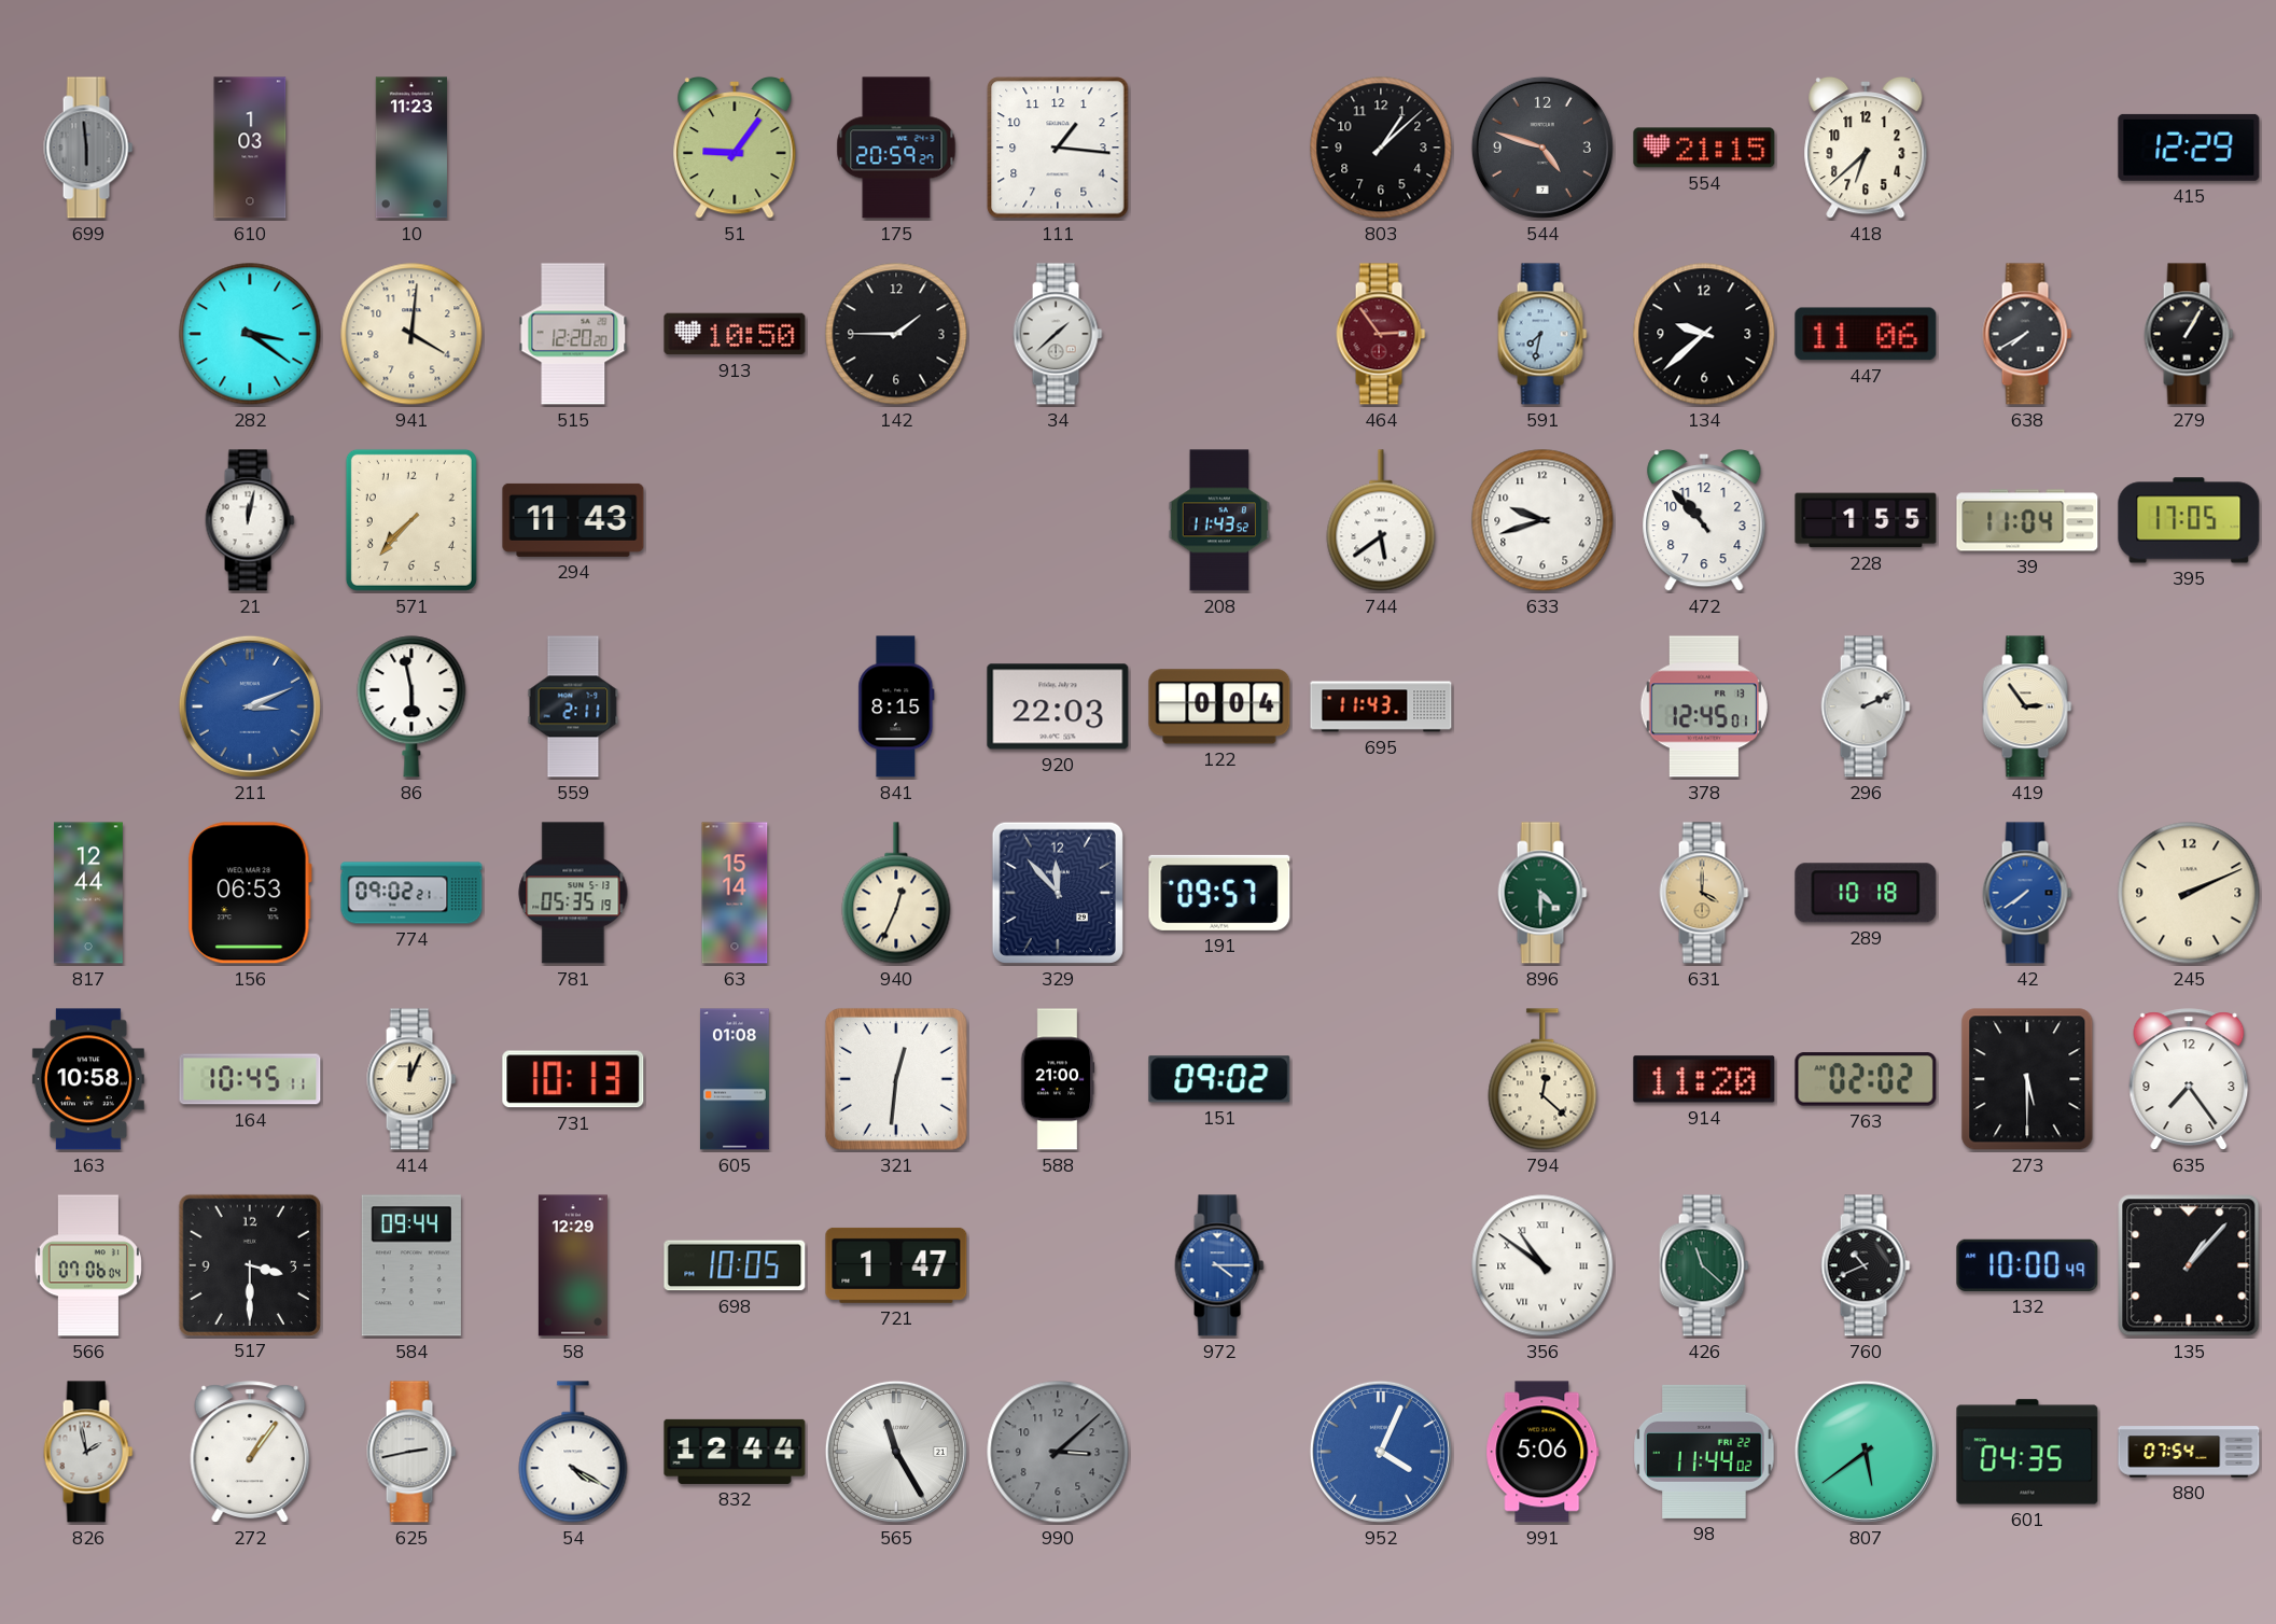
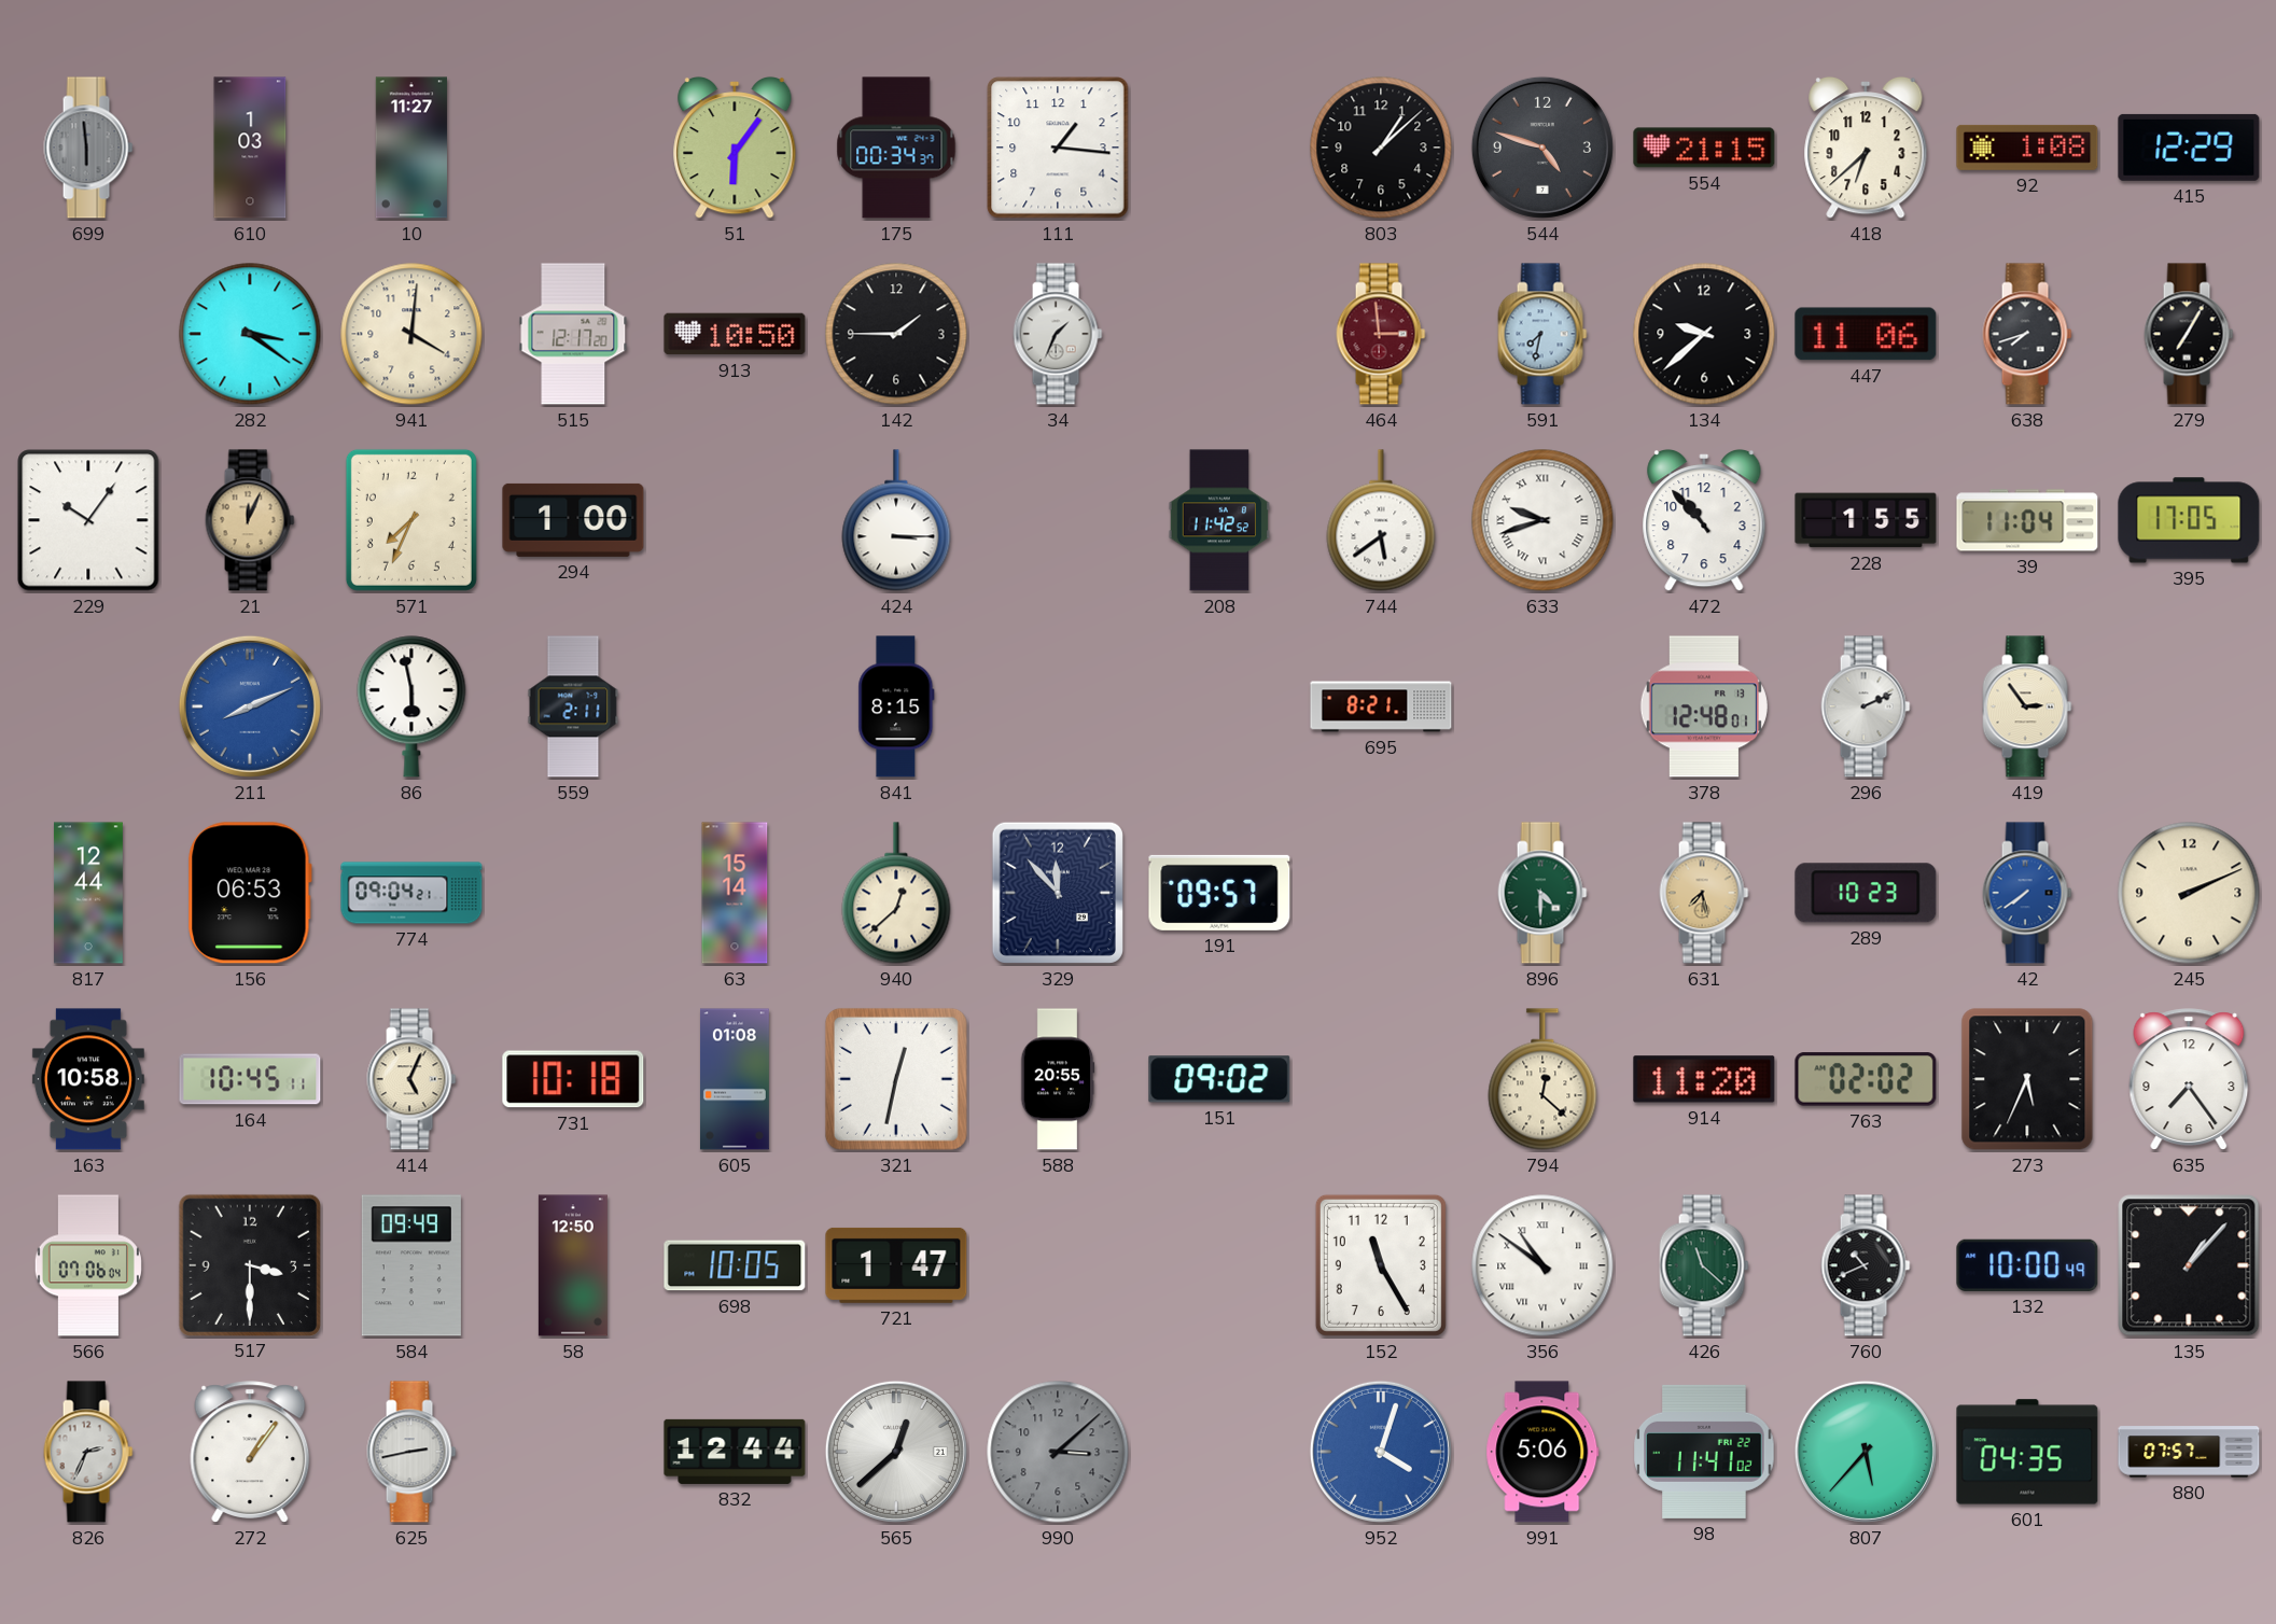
10: 11:23 -> 11:27 (411, 148)
51: 9:06 -> 6:06 (735, 148)
175: 20:59 -> 00:34 (896, 148)
92: none -> 1:08 (2027, 148)
515: 12:20 -> 12:17 (573, 334)
34: 1:38 -> 1:34 (1058, 334)
464: 2:54 -> 2:59 (1381, 334)
638: 7:40 -> 7:42 (2027, 334)
279: 1:05 -> 7:05 (2189, 334)
229: none -> 10:06 (88, 520)
21: 12:02 -> 12:04 (250, 520)
21 dial: white -> champagne (250, 520)
571: 7:37 -> 7:34 (411, 520)
294: 11:43 -> 1:00 (573, 520)
424: none -> 3:15 (896, 520)
208: 11:43 -> 11:42 (1219, 520)
633 numerals: Arabic -> Roman (1542, 520)
211: 3:11 -> 8:11 (250, 706)
920: 22:03 -> none (1058, 706)
122: 0:04 -> none (1219, 706)
695: 11:43 -> 8:21 (1381, 706)
378: 12:45 -> 12:48 (1704, 706)
774: 09:02 -> 09:04 (411, 893)
781: 05:35 -> none (573, 893)
940: 12:34 -> 12:38 (896, 893)
631: 4:00 -> 7:28 (1704, 893)
289: 10:18 -> 10:23 (1866, 893)
414: 12:04 -> 5:04 (411, 1079)
731: 10:13 -> 10:18 (573, 1079)
321: 12:31 -> 12:32 (896, 1079)
588: 21:00 -> 20:55 (1058, 1079)
273: 5:30 -> 5:34 (2027, 1079)
584: 09:44 -> 09:49 (411, 1265)
58: 12:29 -> 12:50 (573, 1265)
972: 4:15 -> none (1219, 1265)
152: none -> 11:25 (1381, 1265)
826: 1:58 -> 2:34 (88, 1452)
54: 4:20 -> none (573, 1452)
565: 11:25 -> 12:38 (896, 1452)
952: 4:04 -> 4:03 (1381, 1452)
98: 11:44 -> 11:41 (1704, 1452)
807: 5:39 -> 5:37 (1866, 1452)
880: 07:54 -> 07:57 (2189, 1452)
